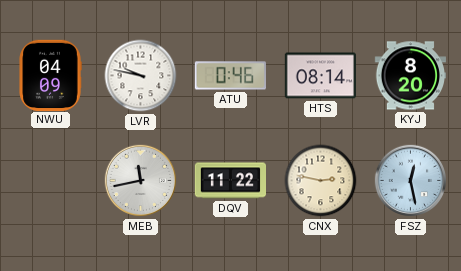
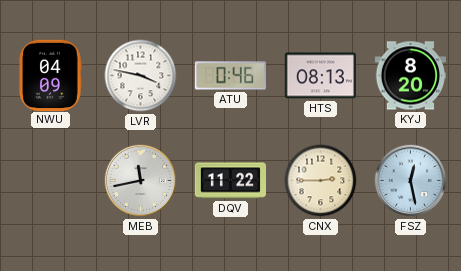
LVR: 9:47 -> 3:47 (141, 76)
HTS: 08:14 -> 08:13 (320, 76)
CNX: 2:47 -> 2:45 (321, 181)
